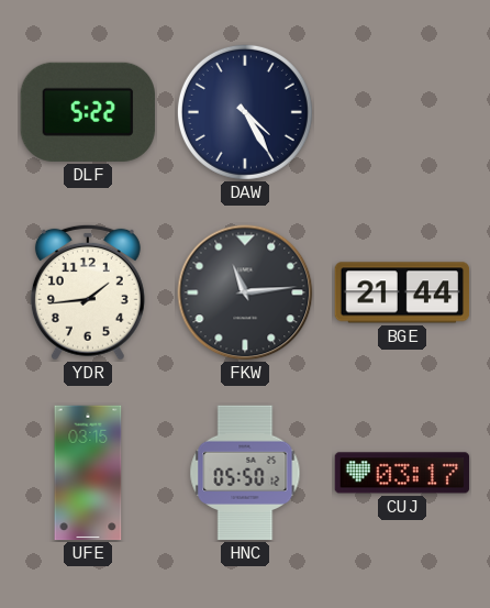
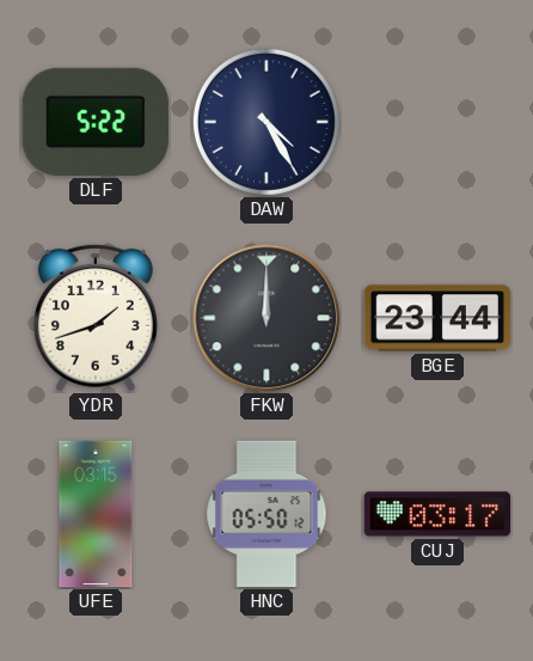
YDR: 1:44 -> 1:42 (96, 318)
FKW: 11:14 -> 12:00 (266, 318)
BGE: 21:44 -> 23:44 (437, 318)
